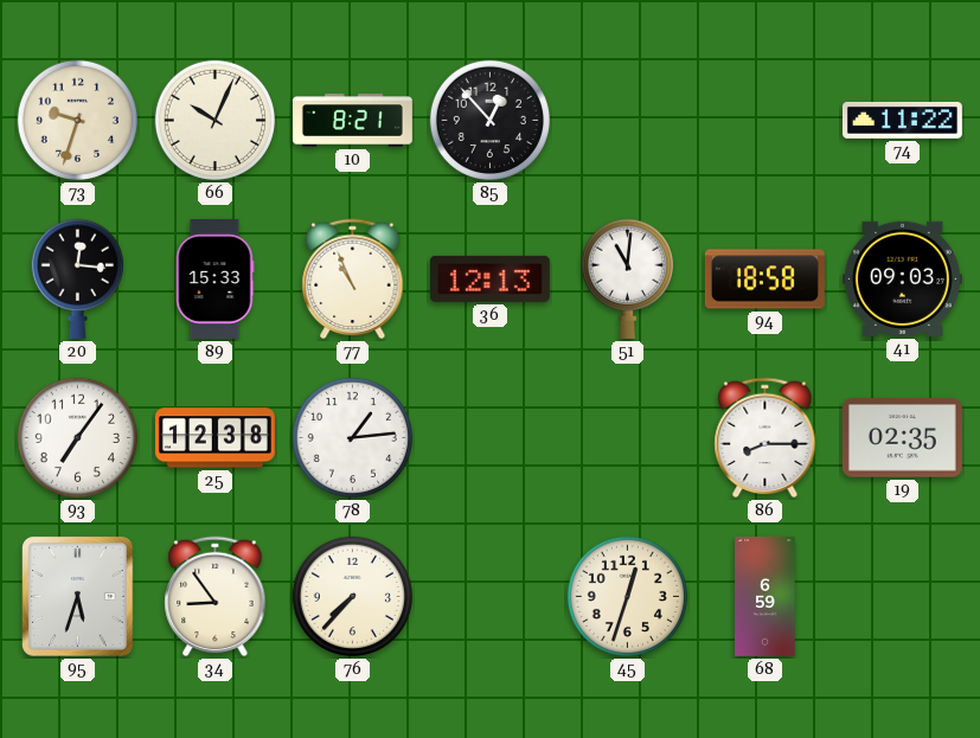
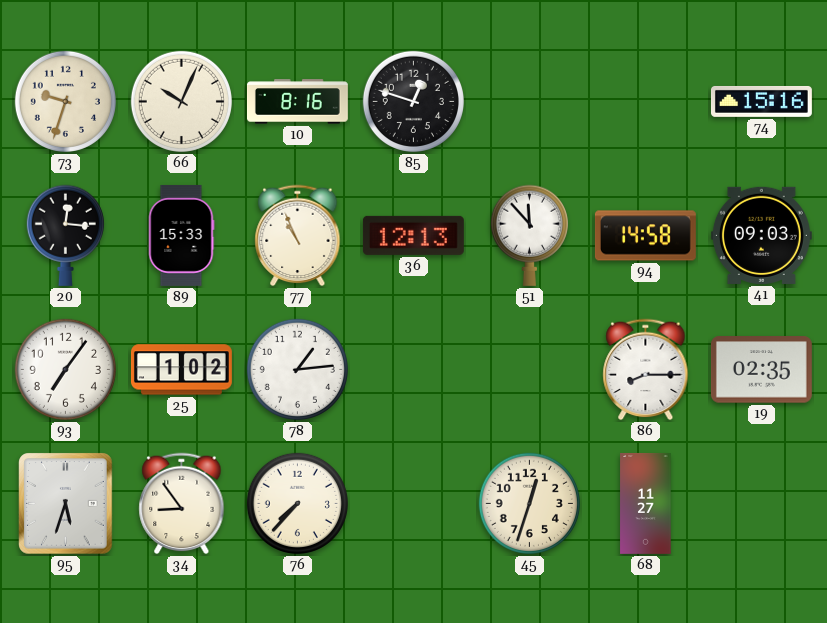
10: 8:21 -> 8:16 (297, 102)
85: 12:53 -> 12:48 (413, 101)
74: 11:22 -> 15:16 (761, 101)
51: 11:01 -> 11:53 (529, 235)
94: 18:58 -> 14:58 (645, 236)
25: 12:38 -> 1:02 (181, 370)
68: 6:59 -> 11:27 (646, 503)
